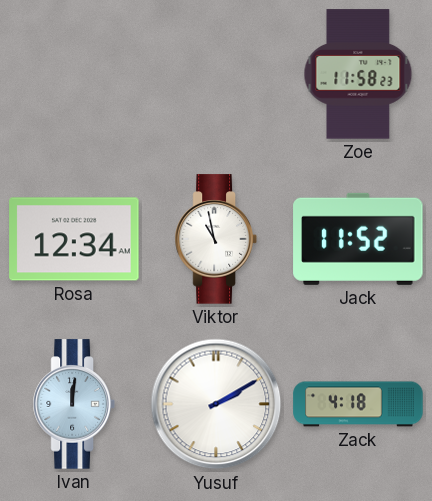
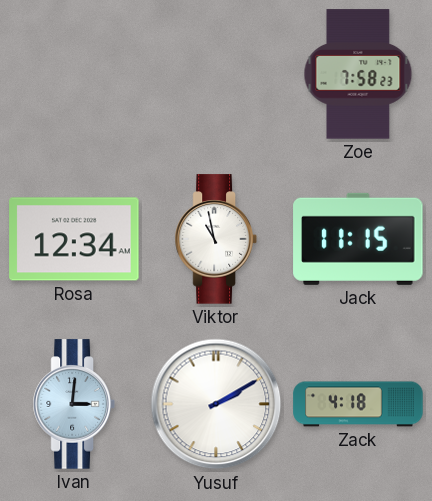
Zoe: 11:58 -> 7:58 (358, 74)
Jack: 11:52 -> 11:15 (358, 239)
Ivan: 12:01 -> 3:01 (74, 404)
